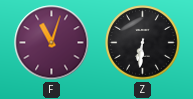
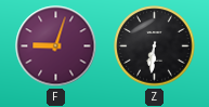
F: 11:03 -> 9:03 (56, 46)
